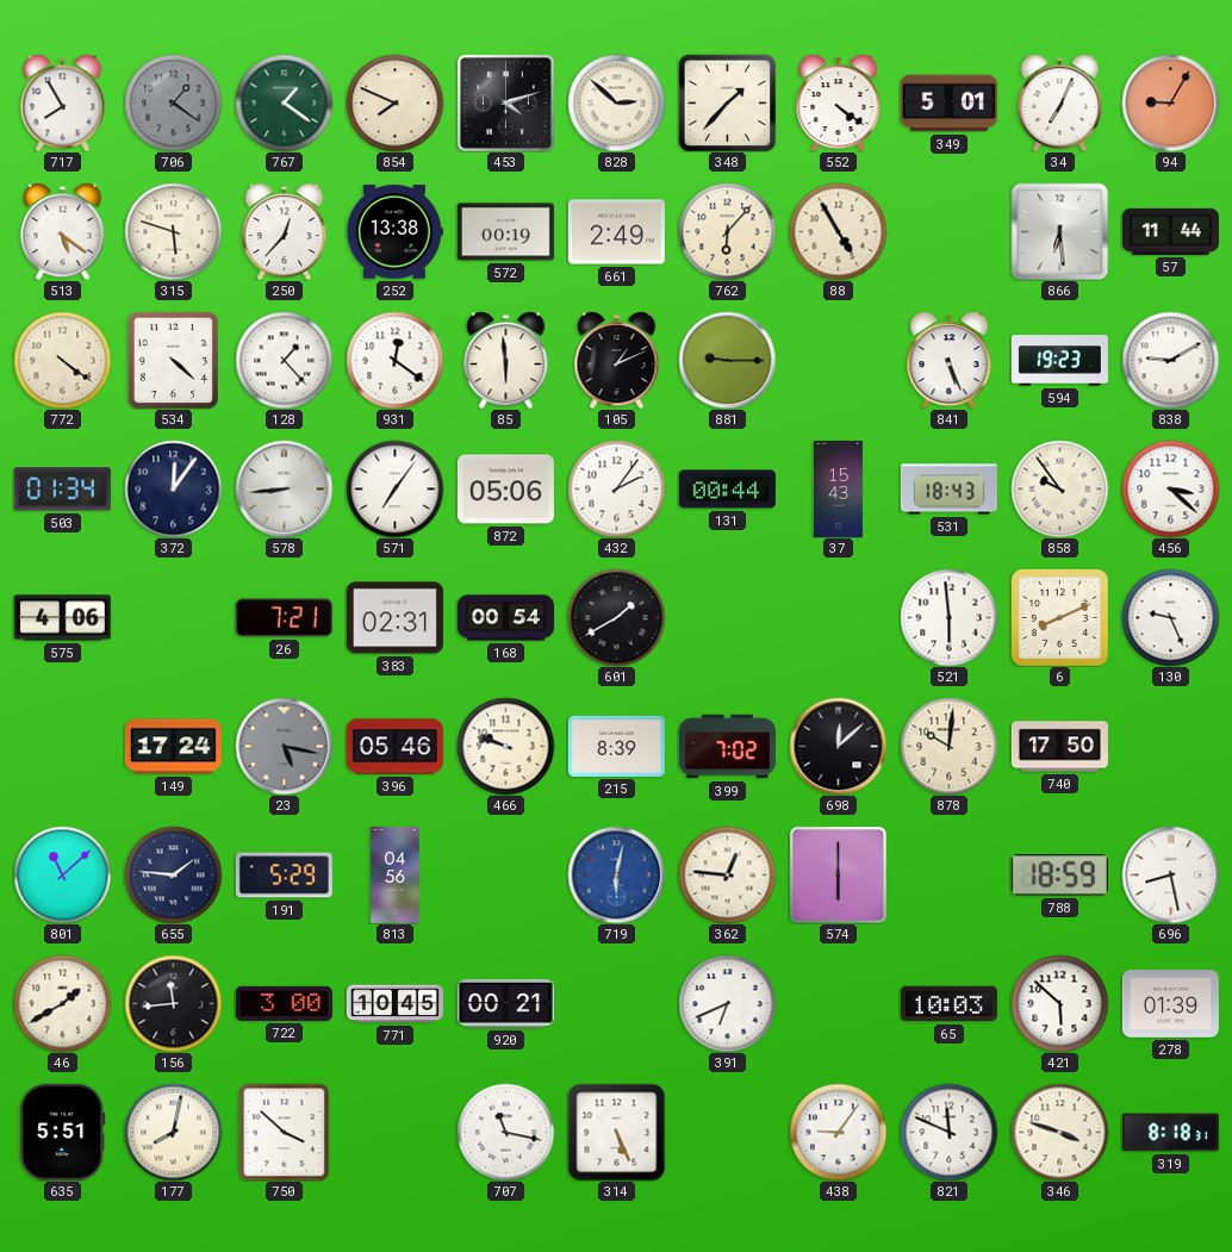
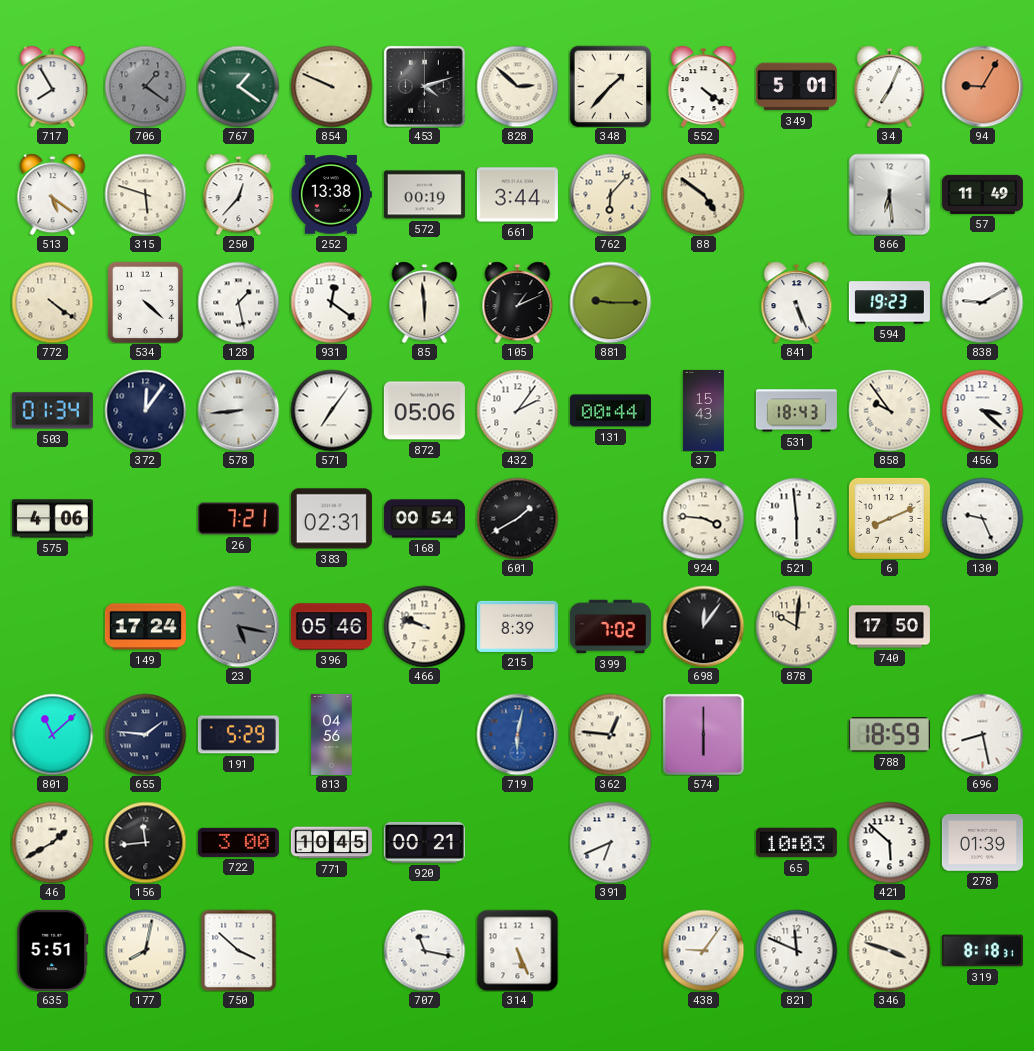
854: 7:49 -> 9:49 (331, 86)
661: 2:49 -> 3:44 (517, 195)
88: 4:55 -> 4:51 (703, 194)
57: 11:44 -> 11:49 (982, 194)
128: 1:23 -> 1:28 (238, 302)
924: none -> 3:46 (703, 518)
698: 12:08 -> 12:06 (703, 626)
